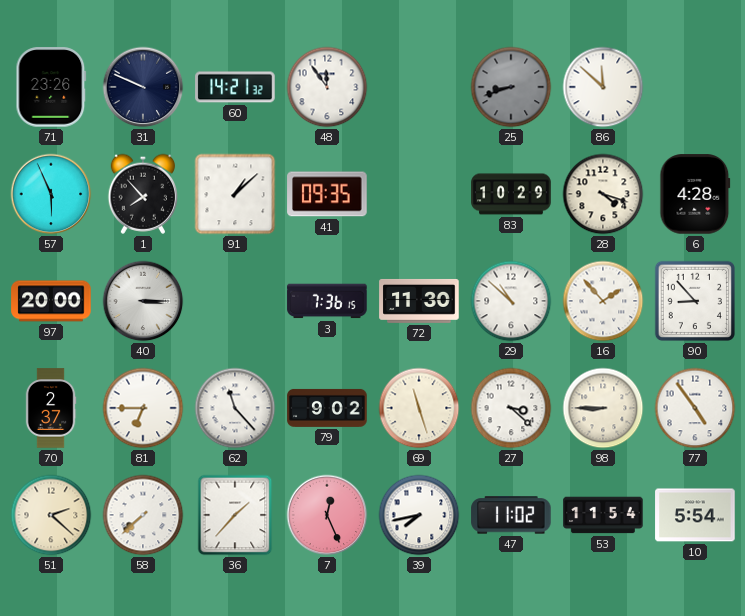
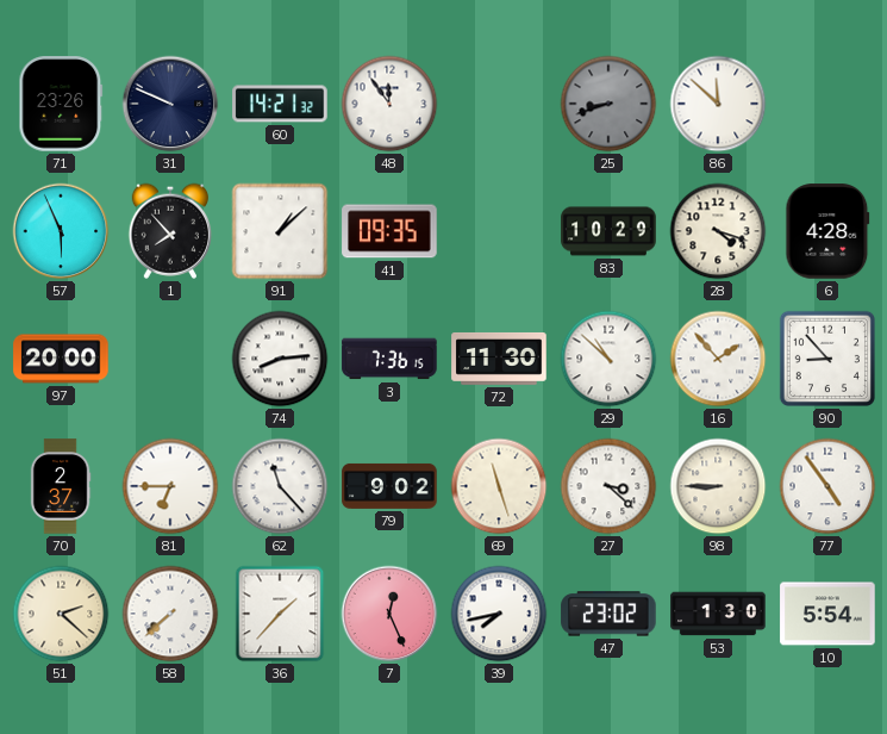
40: 3:15 -> none (143, 301)
74: none -> 8:14 (280, 359)
47: 11:02 -> 23:02 (608, 614)
53: 11:54 -> 1:30 (718, 614)
